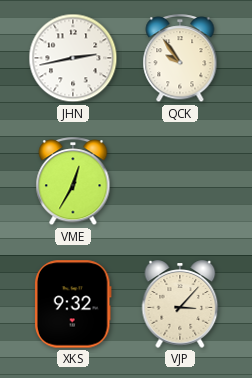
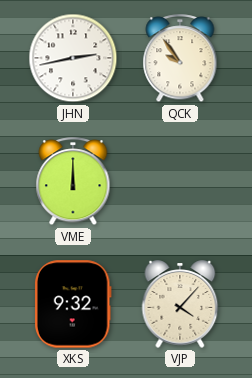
VME: 12:35 -> 12:00 (73, 182)
VJP: 3:07 -> 4:07 (180, 304)
